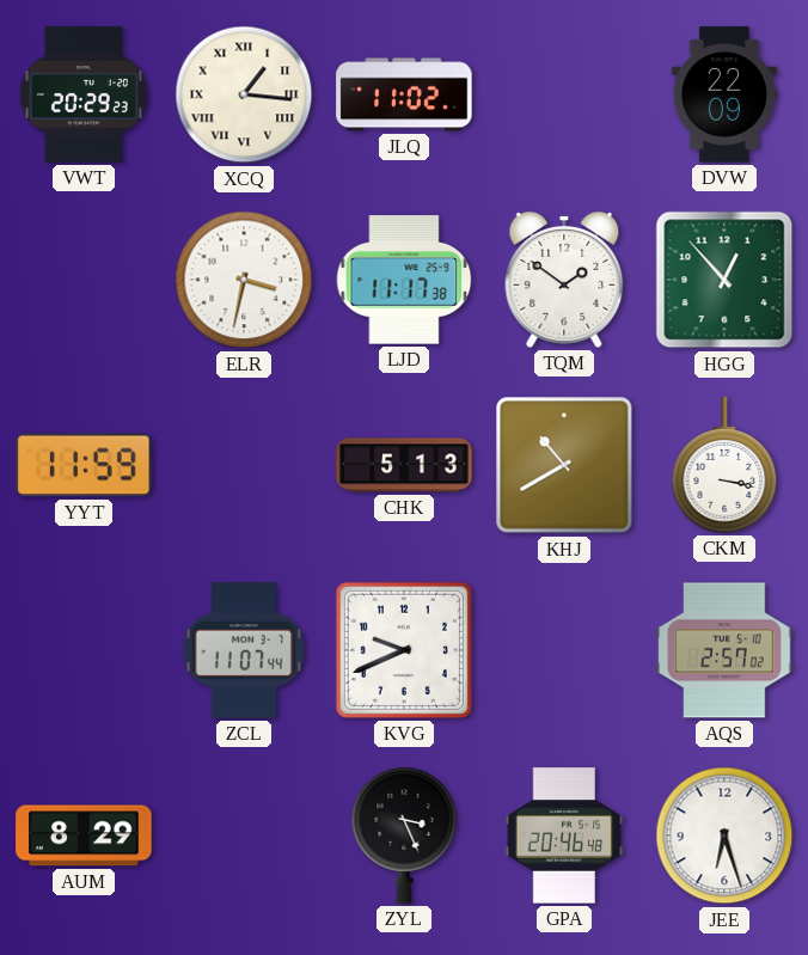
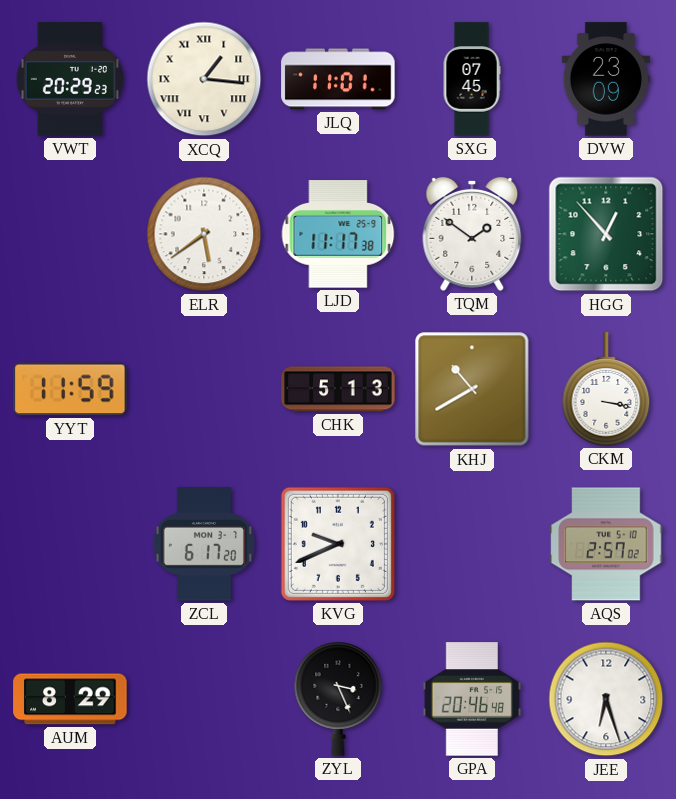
JLQ: 11:02 -> 11:01 (338, 79)
SXG: none -> 07:45 (472, 79)
DVW: 22:09 -> 23:09 (606, 79)
ELR: 3:32 -> 5:39 (204, 234)
ZCL: 11:07 -> 6:17 (204, 544)
